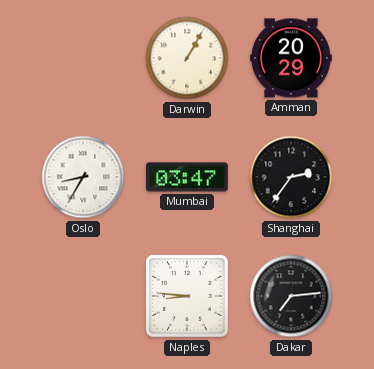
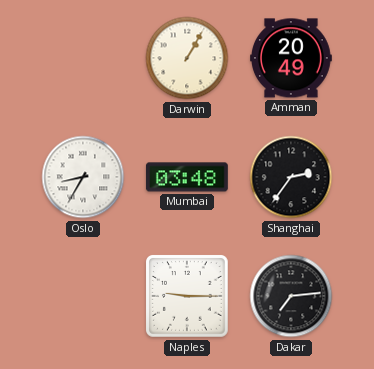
Amman: 20:29 -> 20:49 (292, 58)
Mumbai: 03:47 -> 03:48 (187, 177)
Naples: 8:46 -> 9:15 (188, 297)
